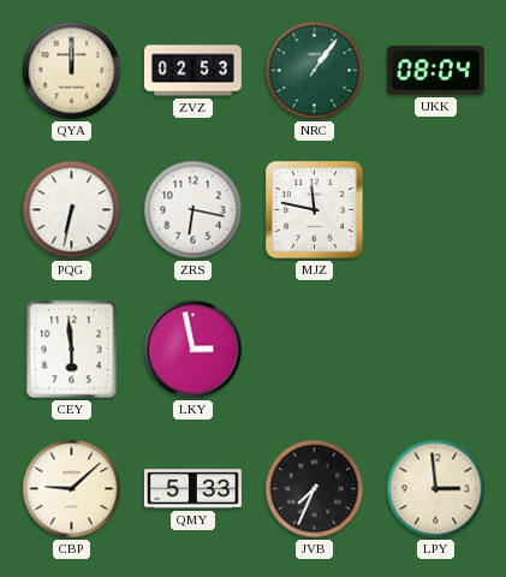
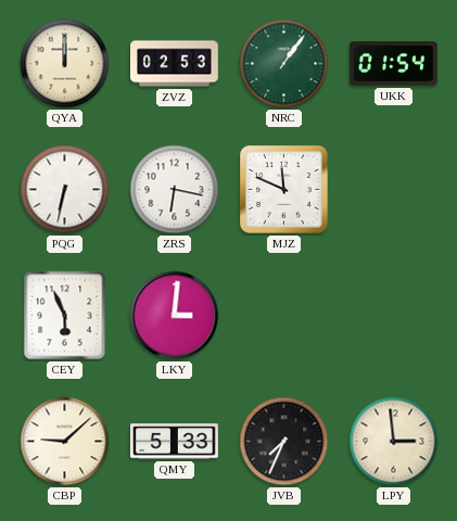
UKK: 08:04 -> 01:54 (394, 64)
MJZ: 11:47 -> 11:49 (284, 190)
CEY: 5:59 -> 5:56 (65, 316)
LKY: 2:58 -> 3:01 (175, 316)
